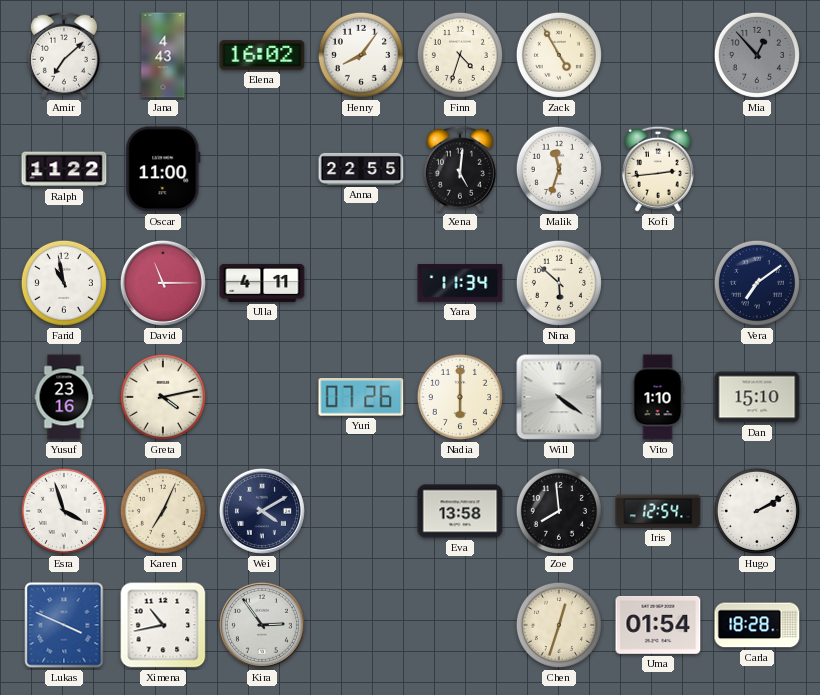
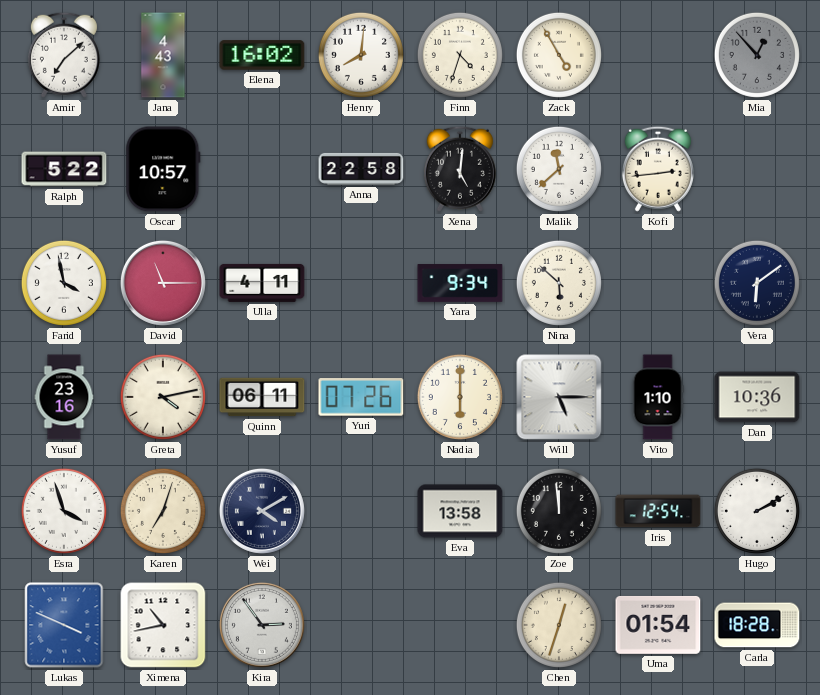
Henry: 8:06 -> 8:01 (361, 55)
Ralph: 11:22 -> 5:22 (64, 169)
Oscar: 11:00 -> 10:57 (163, 169)
Anna: 22:55 -> 22:58 (361, 169)
Malik: 11:33 -> 11:38 (559, 169)
Farid: 10:58 -> 3:58 (64, 283)
Yara: 11:34 -> 9:34 (460, 283)
Vera: 7:09 -> 6:09 (757, 283)
Quinn: none -> 06:11 (262, 397)
Will: 4:21 -> 5:15 (559, 397)
Dan: 15:10 -> 10:36 (757, 397)
Karen: 7:04 -> 7:03 (163, 511)
Zoe: 7:59 -> 11:59 (559, 511)
